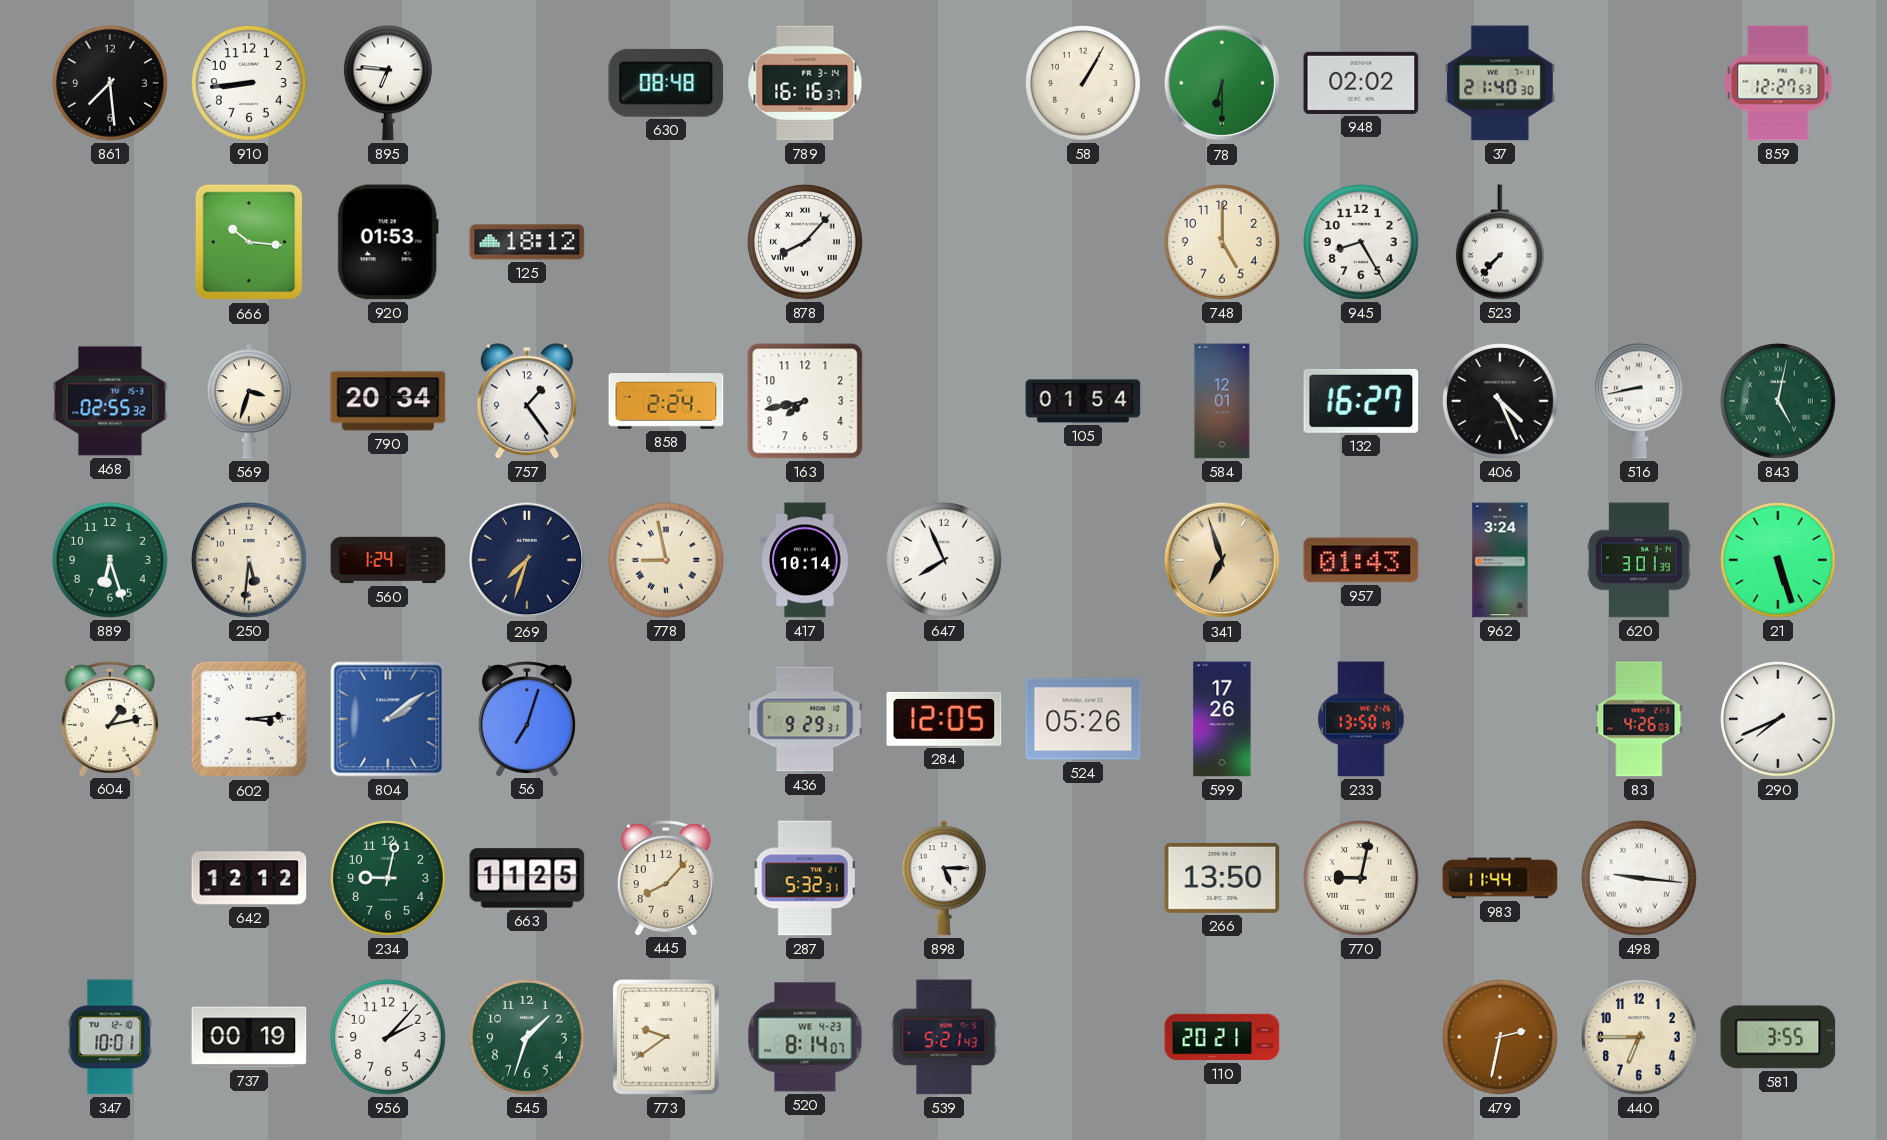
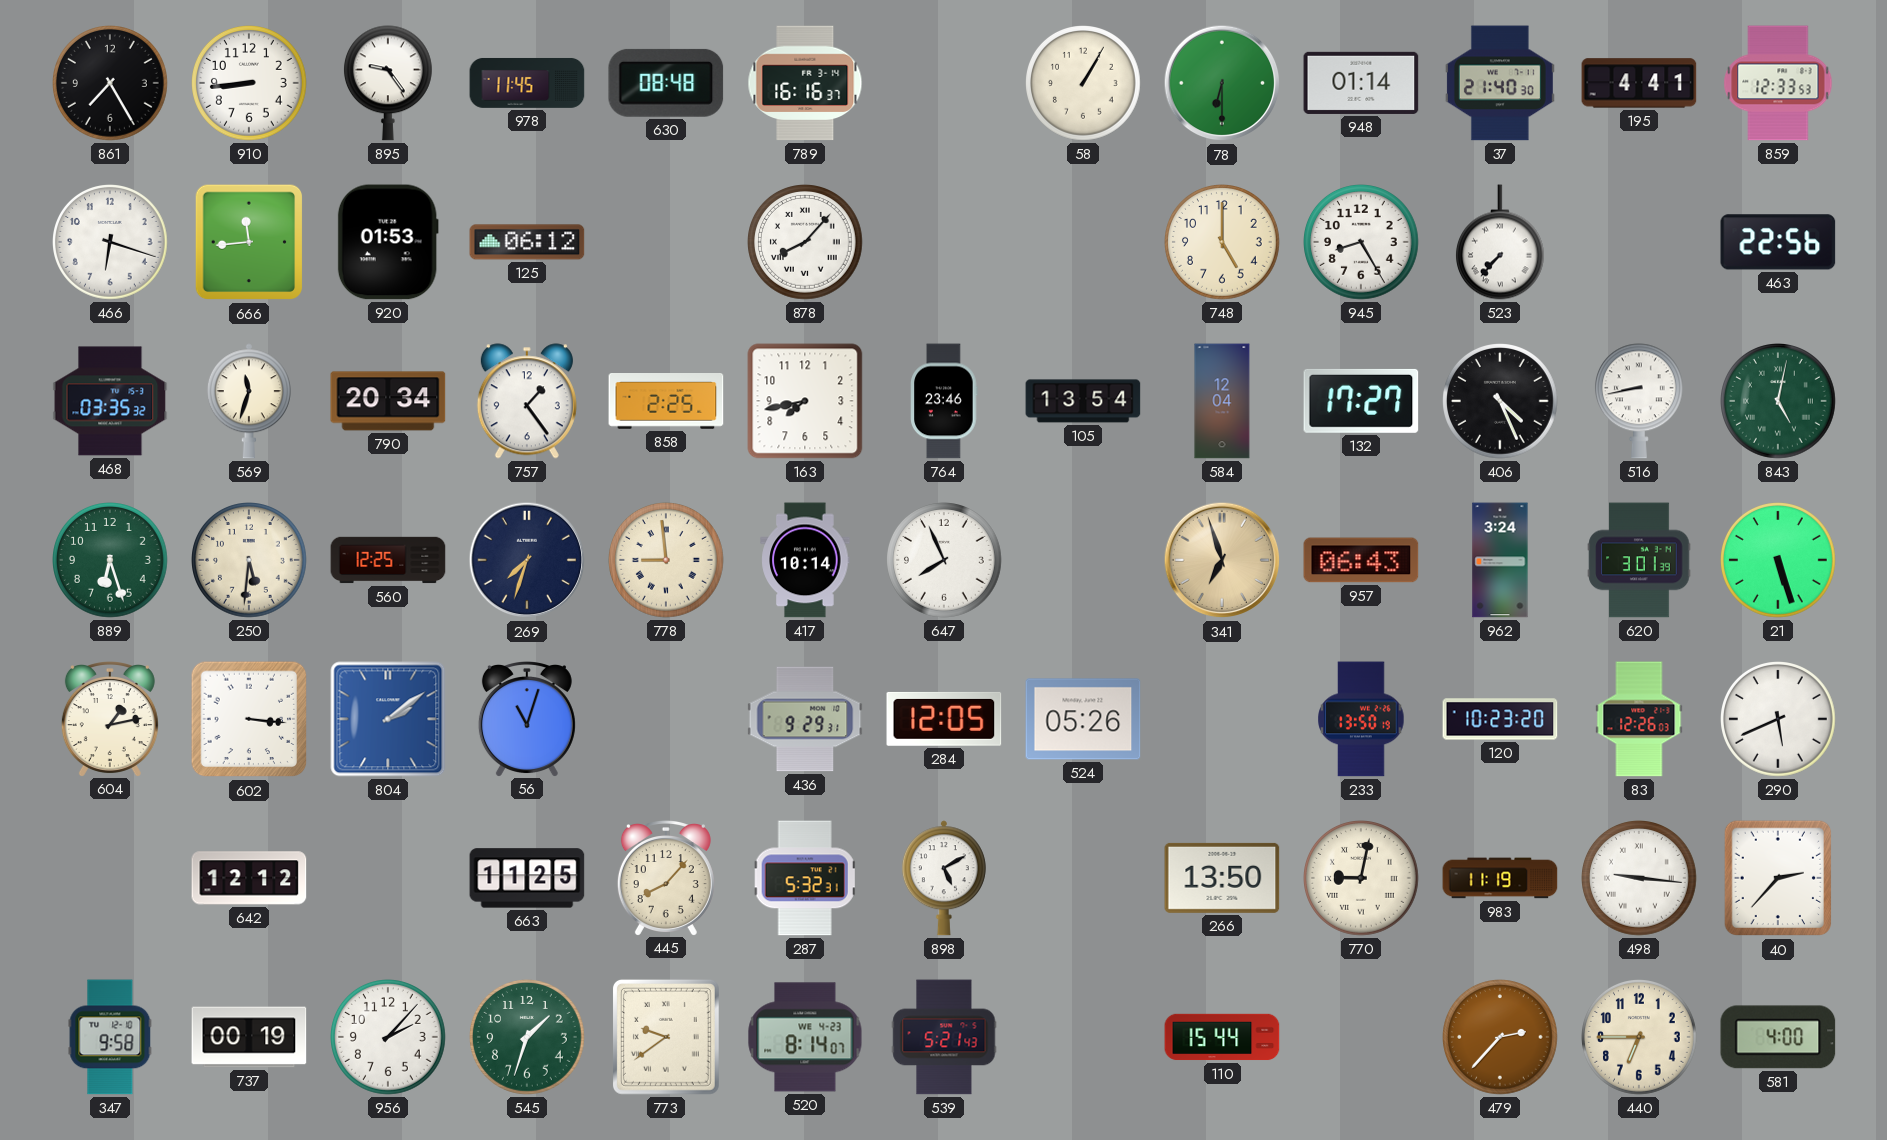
861: 7:29 -> 7:25 (111, 84)
895: 6:46 -> 9:24 (388, 83)
978: none -> 11:45 (527, 83)
948: 02:02 -> 01:14 (1361, 83)
195: none -> 4:41 (1639, 83)
859: 12:27 -> 12:33 (1778, 83)
466: none -> 6:18 (111, 243)
666: 10:16 -> 11:44 (249, 242)
125: 18:12 -> 06:12 (527, 242)
463: none -> 22:56 (1778, 242)
468: 02:55 -> 03:35 (110, 401)
569: 3:33 -> 11:33 (249, 401)
858: 2:24 -> 2:25 (666, 402)
764: none -> 23:46 (944, 401)
105: 01:54 -> 13:54 (1083, 401)
584: 12:01 -> 12:04 (1222, 401)
132: 16:27 -> 17:27 (1361, 401)
560: 1:24 -> 12:25 (388, 560)
778: 8:58 -> 8:59 (667, 561)
957: 01:43 -> 06:43 (1361, 560)
602: 3:14 -> 3:16 (249, 719)
56: 7:03 -> 11:03 (527, 719)
599: 17:26 -> none (1222, 719)
120: none -> 10:23 (1500, 719)
83: 4:26 -> 12:26 (1639, 719)
290: 7:41 -> 5:41 (1779, 720)
234: 9:02 -> none (389, 879)
898: 5:15 -> 5:10 (944, 878)
983: 11:44 -> 11:19 (1500, 878)
40: none -> 2:37 (1778, 878)
347: 10:01 -> 9:58 (110, 1037)
110: 20:21 -> 15:44 (1222, 1037)
479: 2:32 -> 2:37 (1501, 1038)
581: 3:55 -> 4:00 (1778, 1037)
